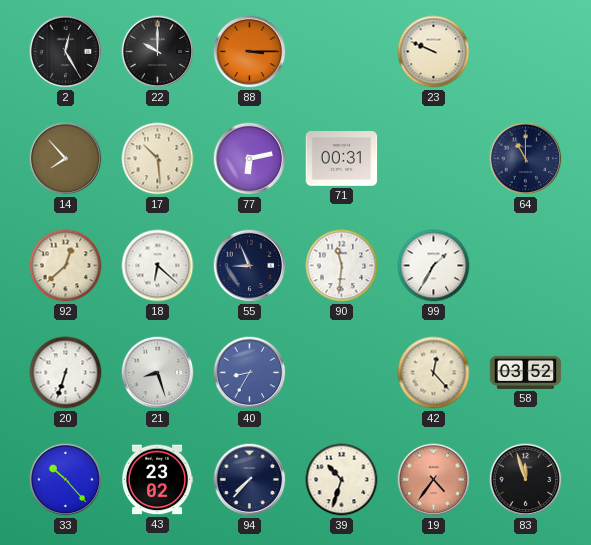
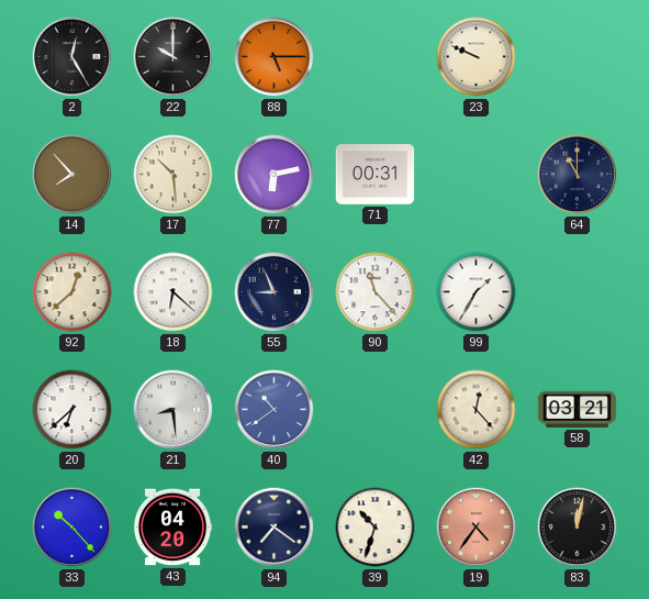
88: 3:15 -> 5:15 (275, 57)
90: 11:31 -> 11:23 (376, 292)
20: 6:33 -> 6:38 (72, 410)
21: 8:27 -> 8:29 (174, 410)
40: 8:35 -> 10:39 (275, 410)
58: 03:52 -> 03:21 (578, 409)
43: 23:02 -> 04:20 (172, 528)
94: 7:37 -> 7:21 (275, 528)
83: 11:57 -> 12:02 (578, 528)
